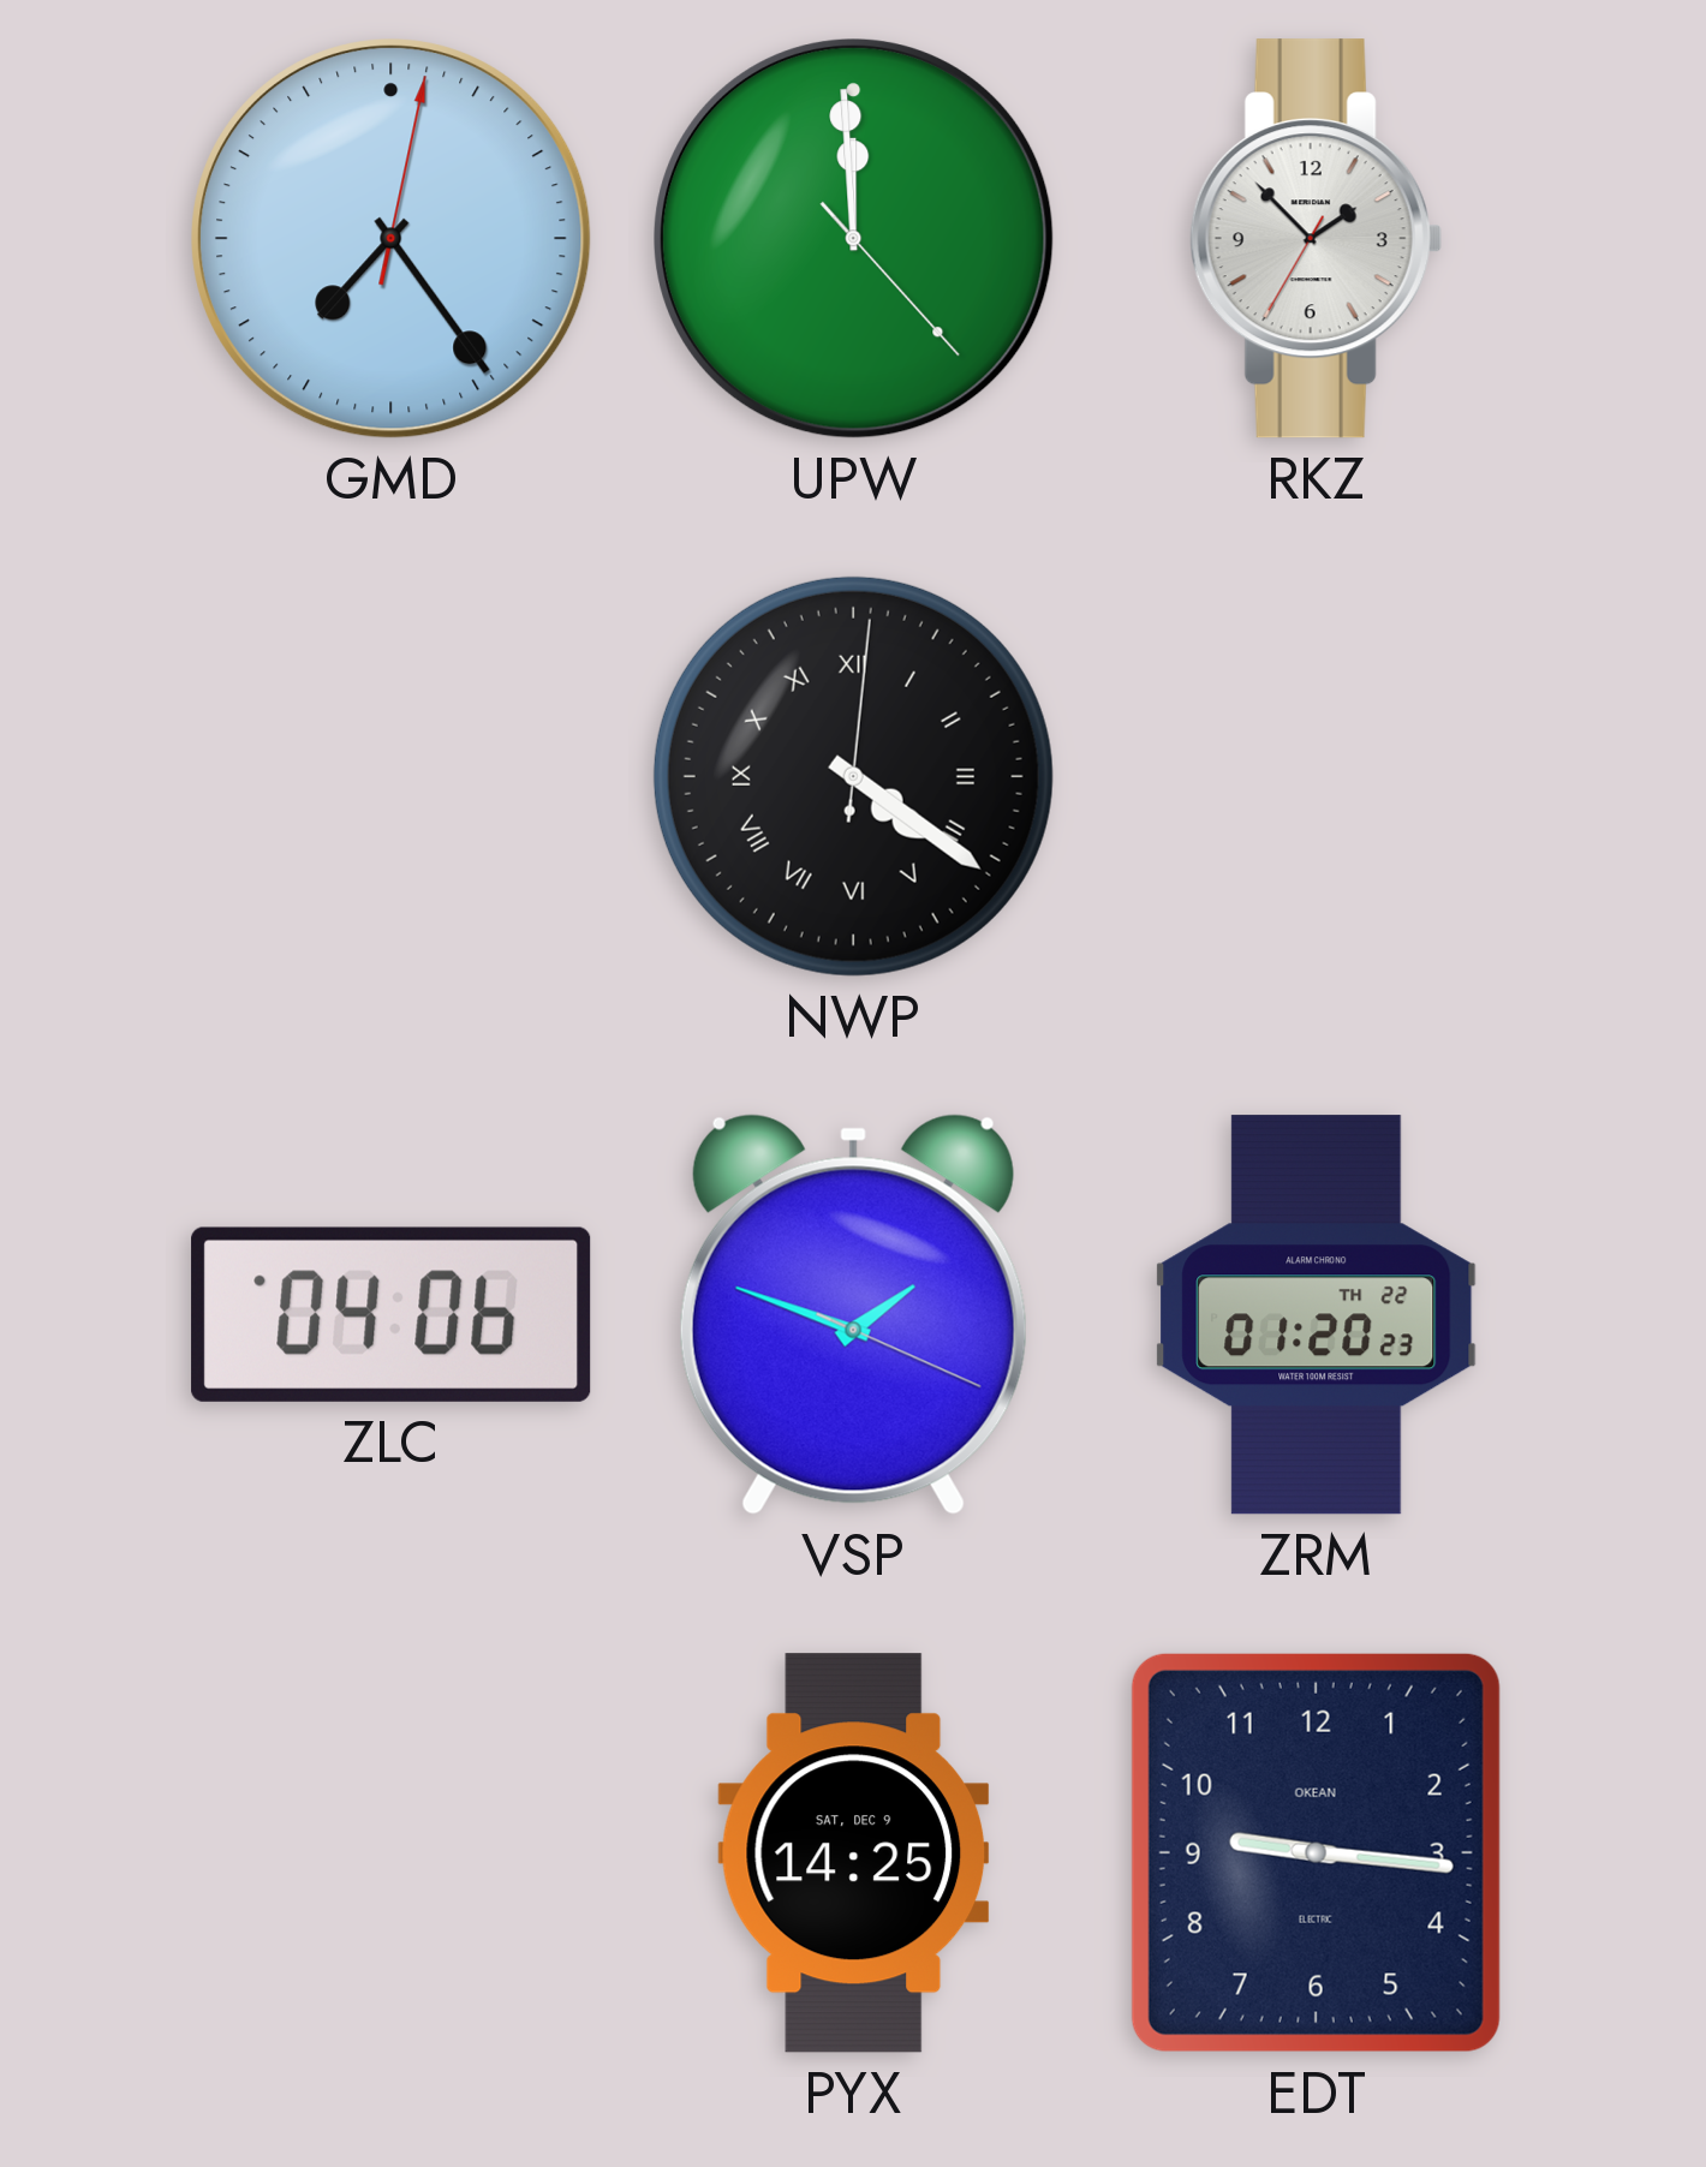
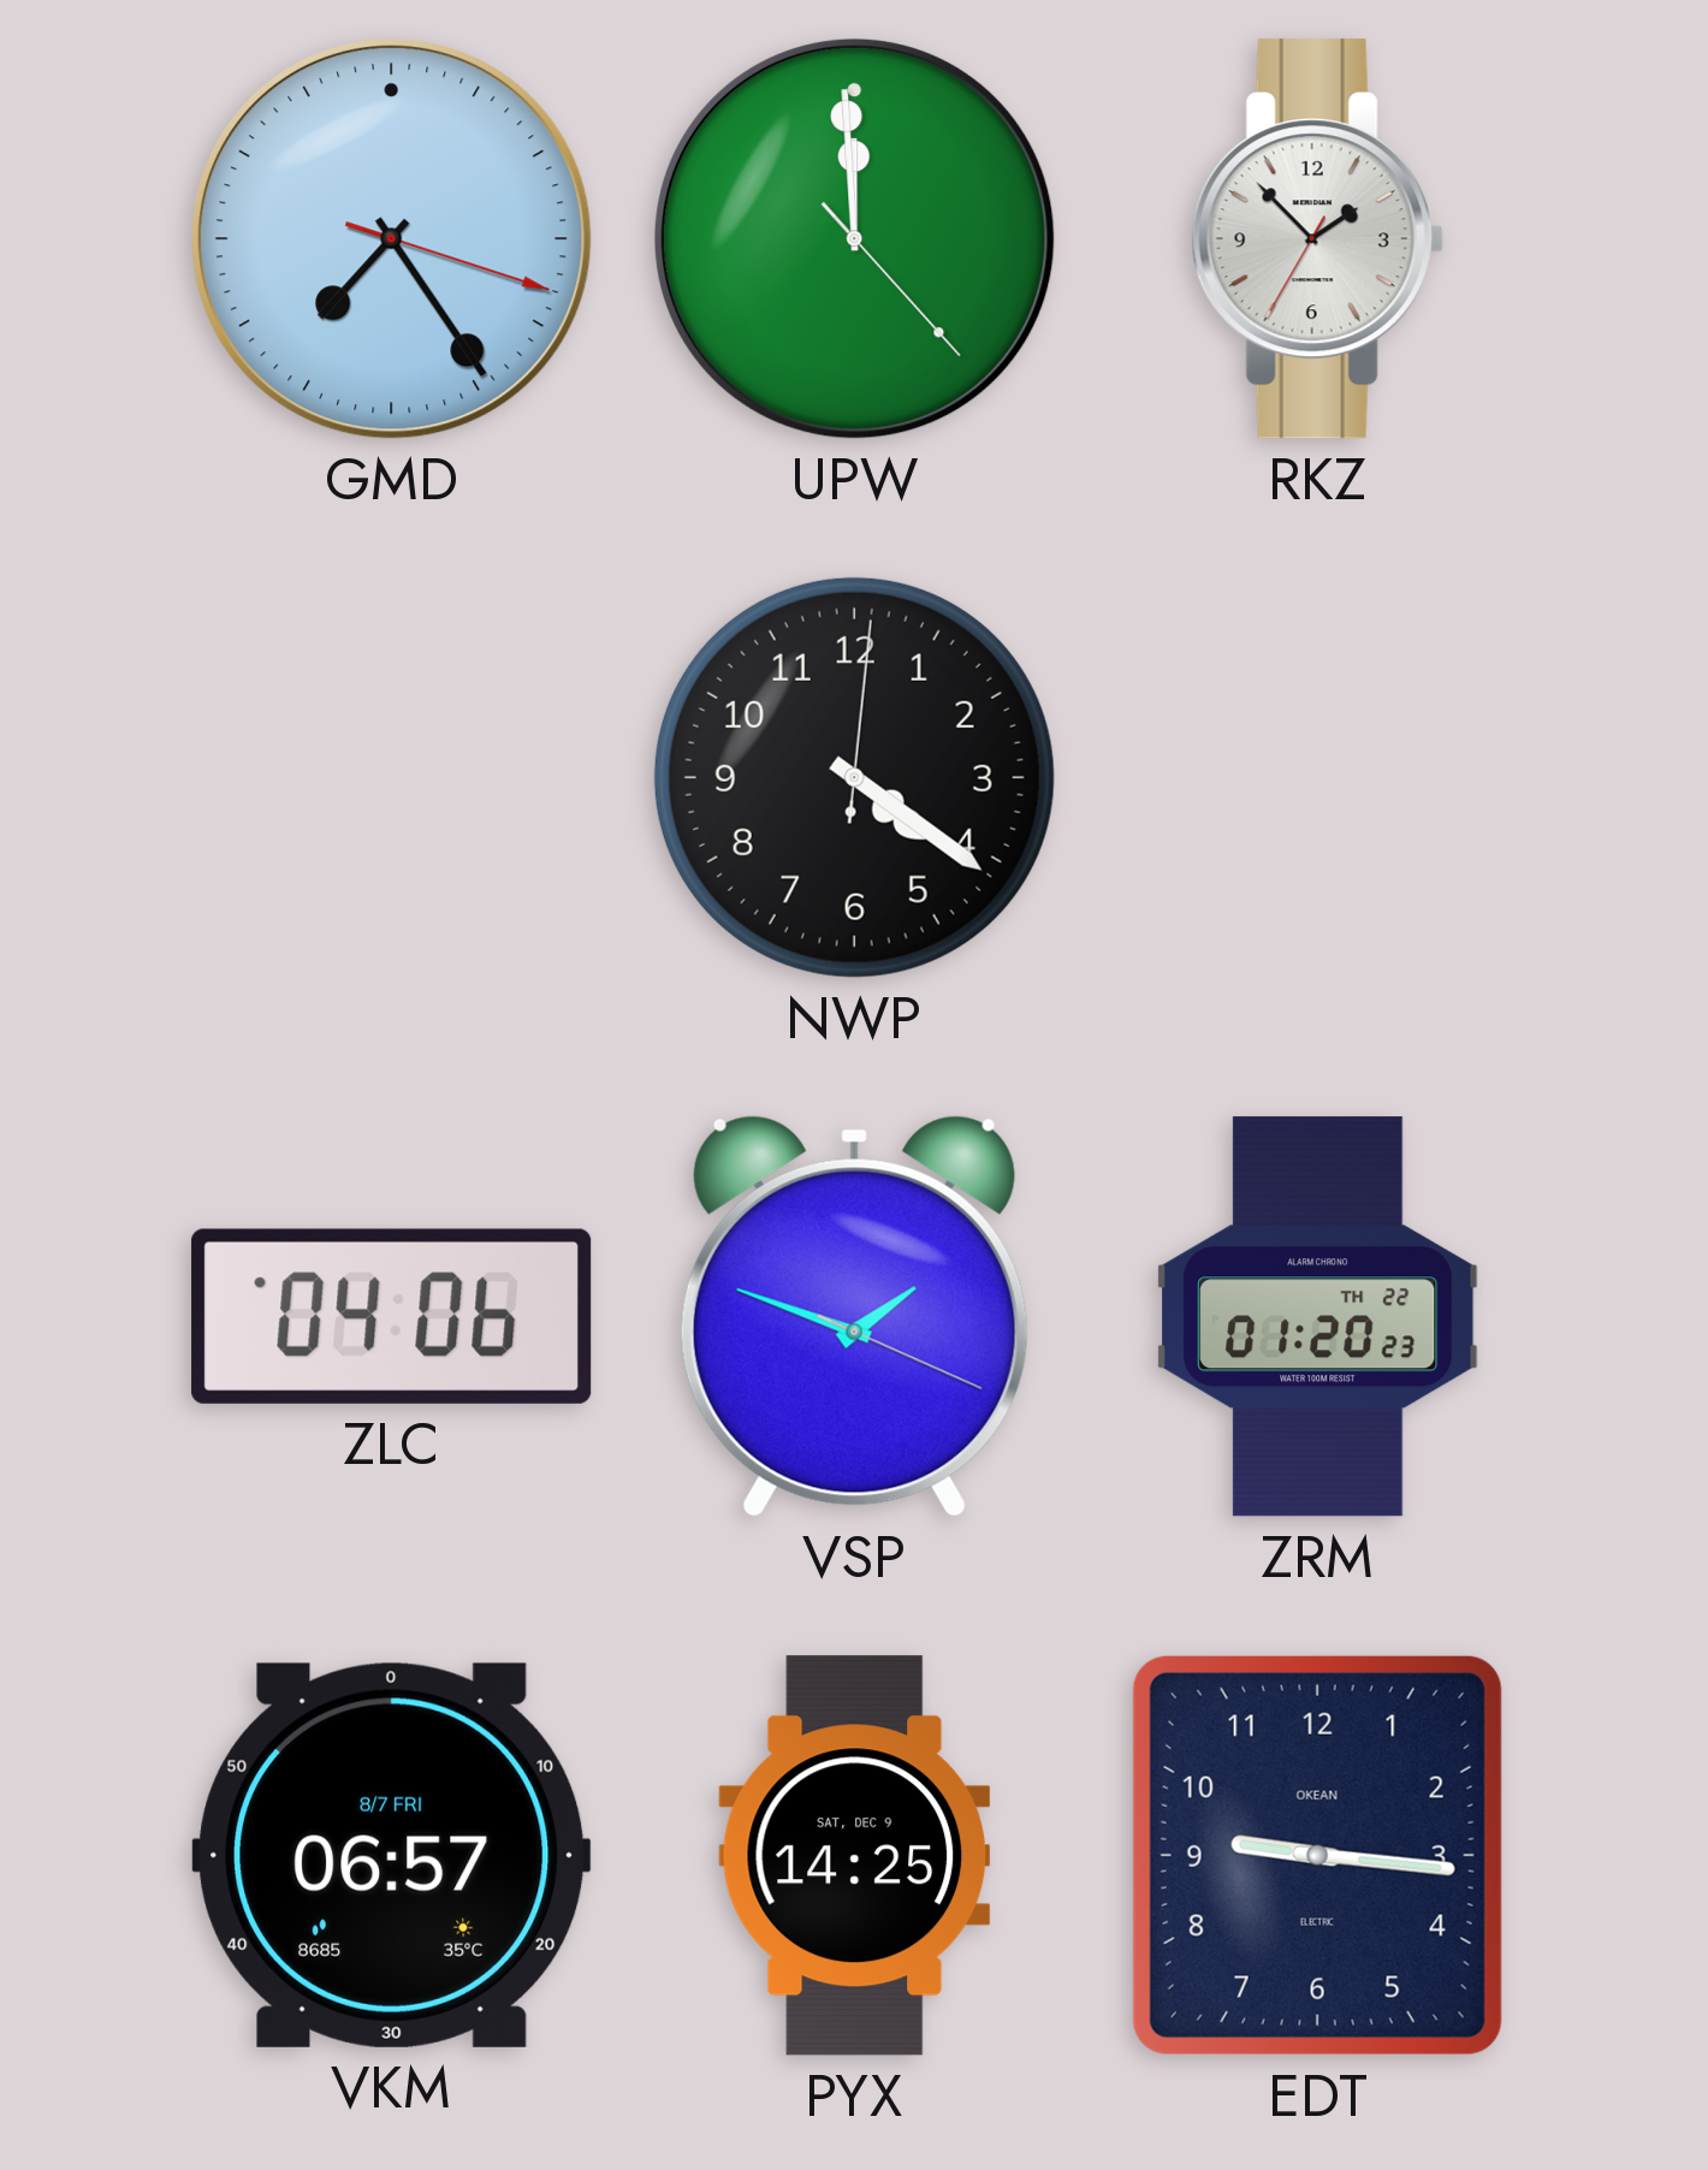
GMD: 7:24:02 -> 7:24:18 (392, 239)
NWP numerals: Roman -> Arabic (854, 777)
VKM: none -> 06:57 (392, 1855)
